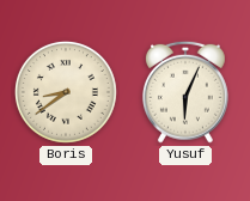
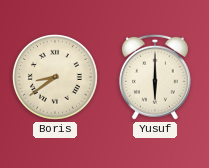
Yusuf: 6:04 -> 6:00 (155, 77)
